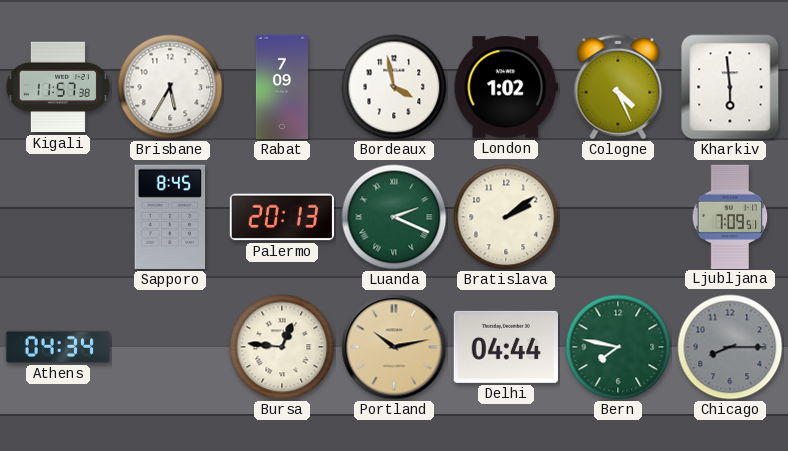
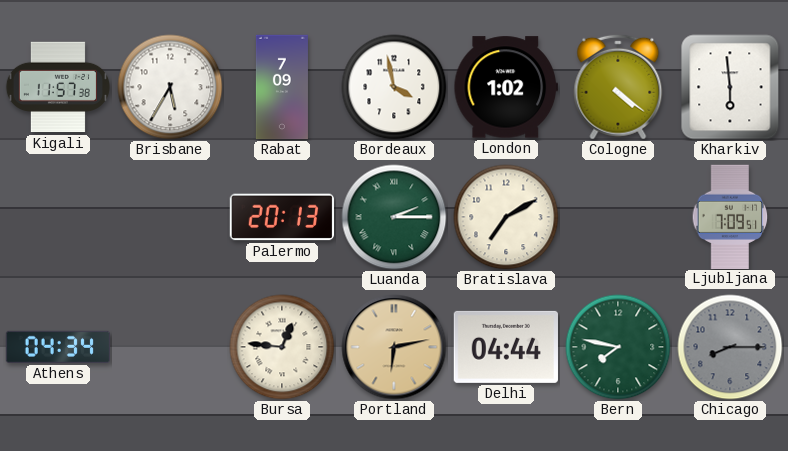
Cologne: 4:26 -> 4:21 (618, 87)
Sapporo: 8:45 -> none (170, 217)
Luanda: 2:19 -> 2:15 (394, 217)
Bratislava: 2:09 -> 7:10 (506, 217)
Portland: 10:13 -> 6:13 (394, 347)
